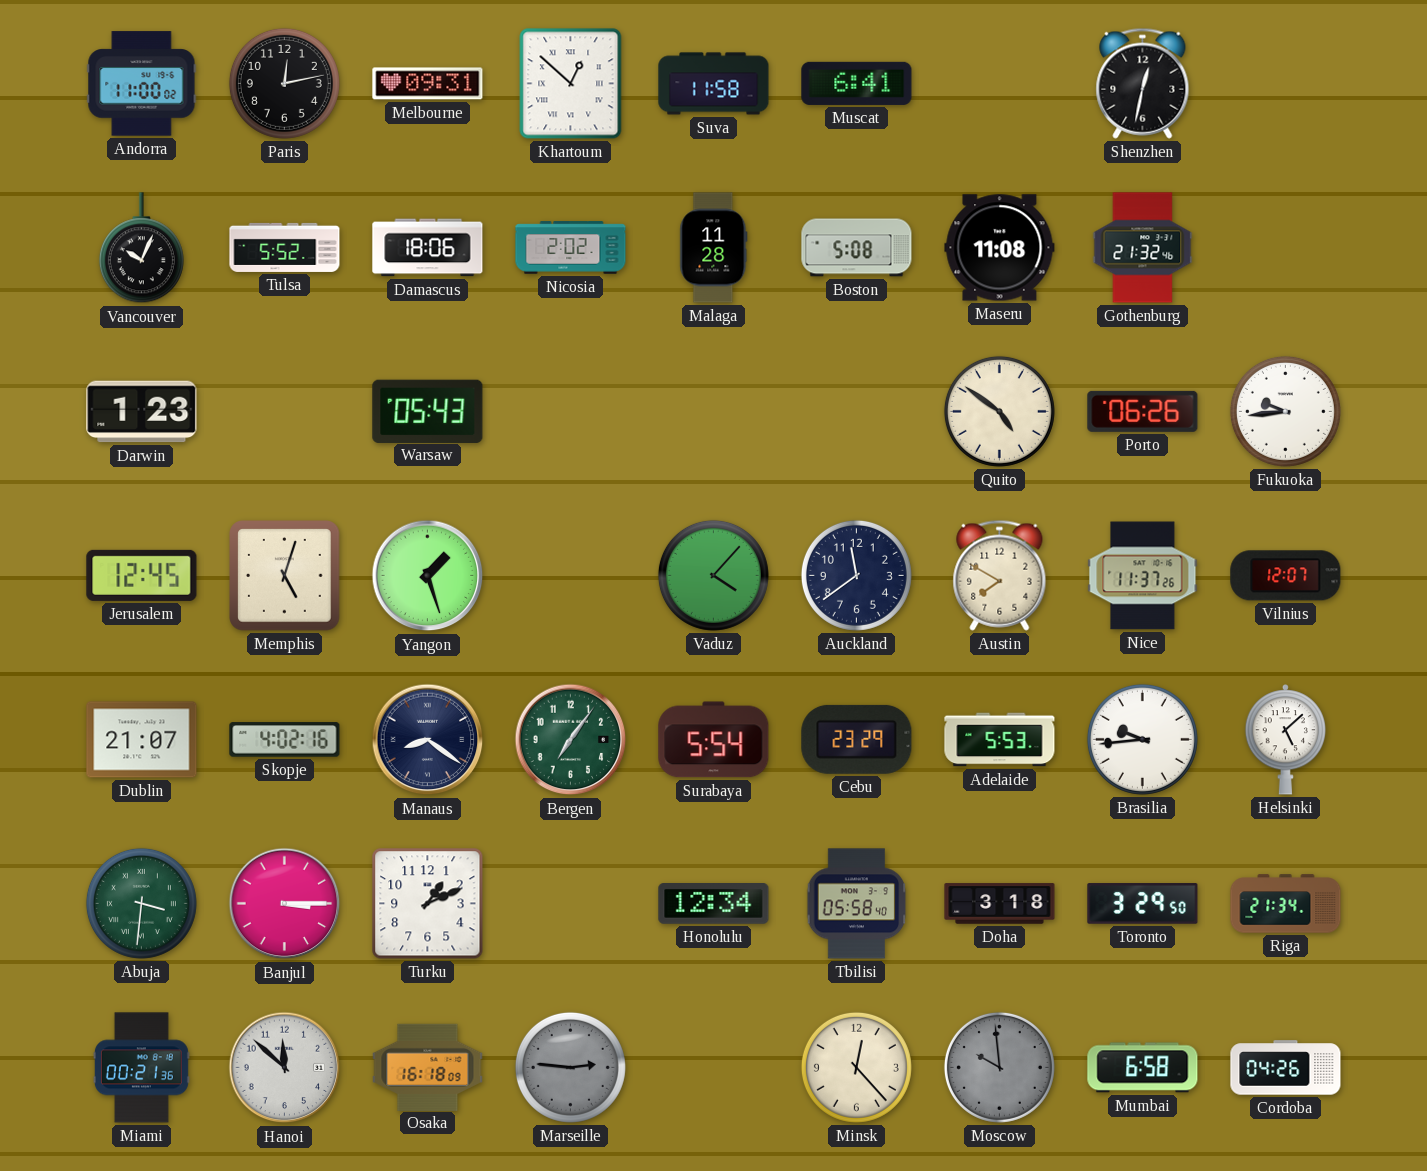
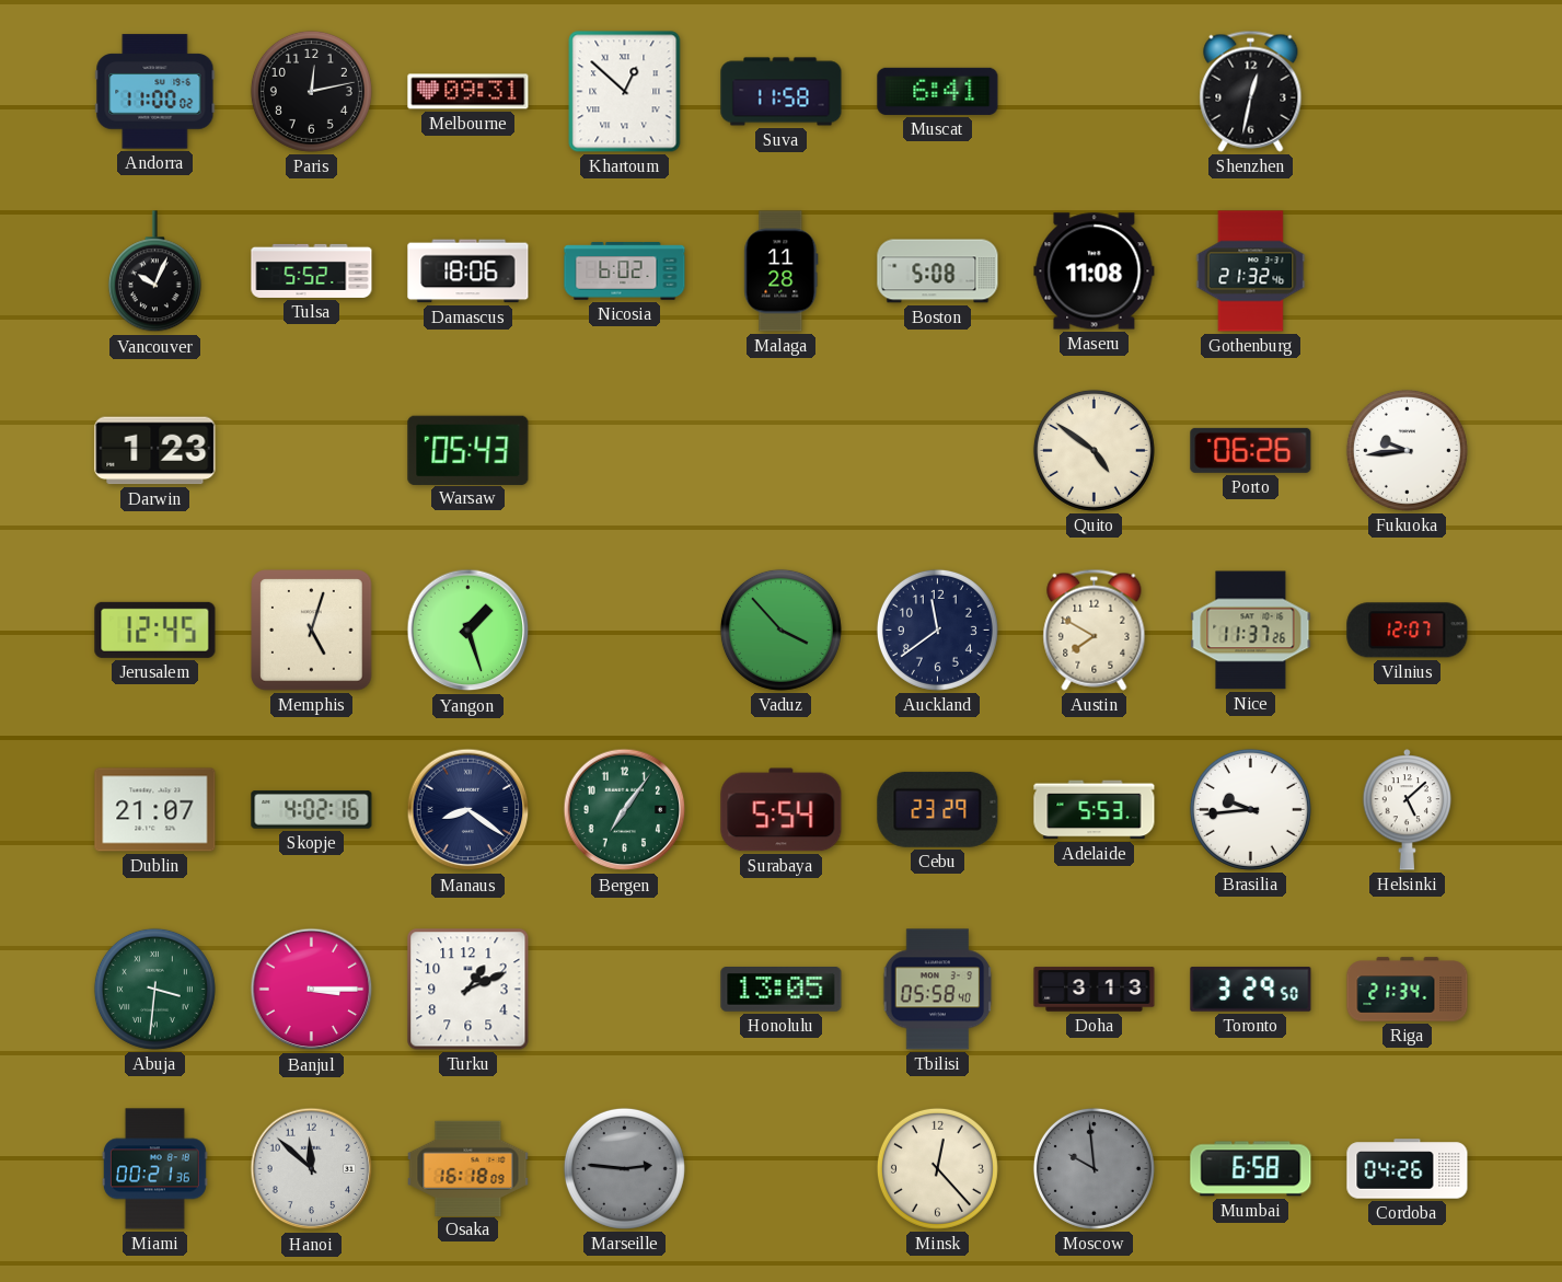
Nicosia: 2:02 -> 6:02 (625, 272)
Vaduz: 4:07 -> 3:53 (780, 630)
Honolulu: 12:34 -> 13:05 (782, 990)
Doha: 3:18 -> 3:13 (1095, 990)
